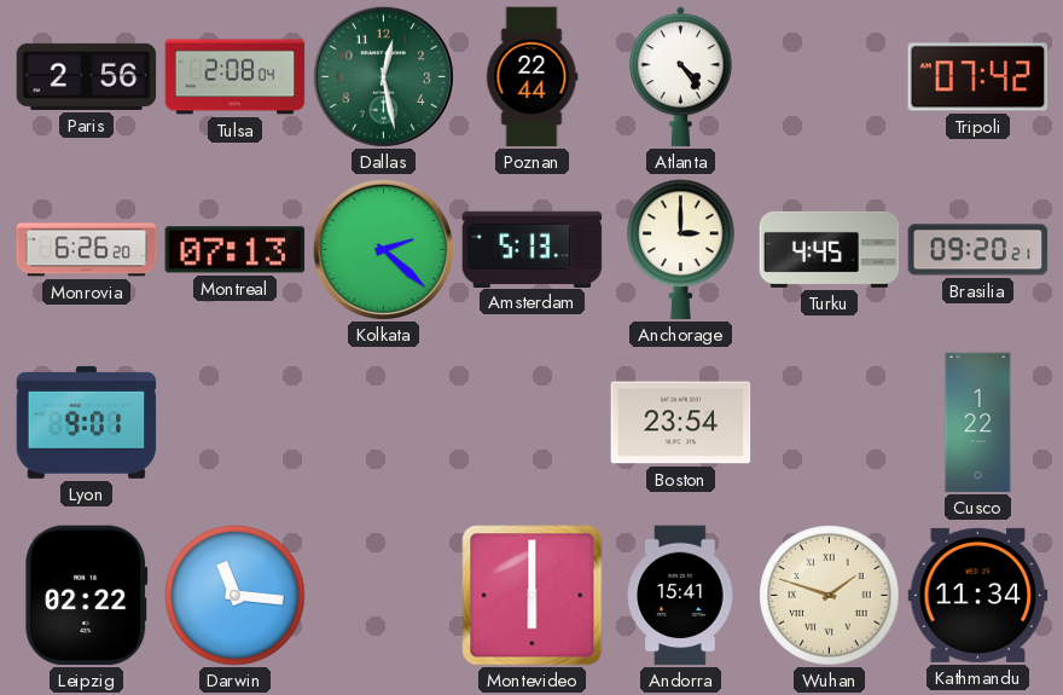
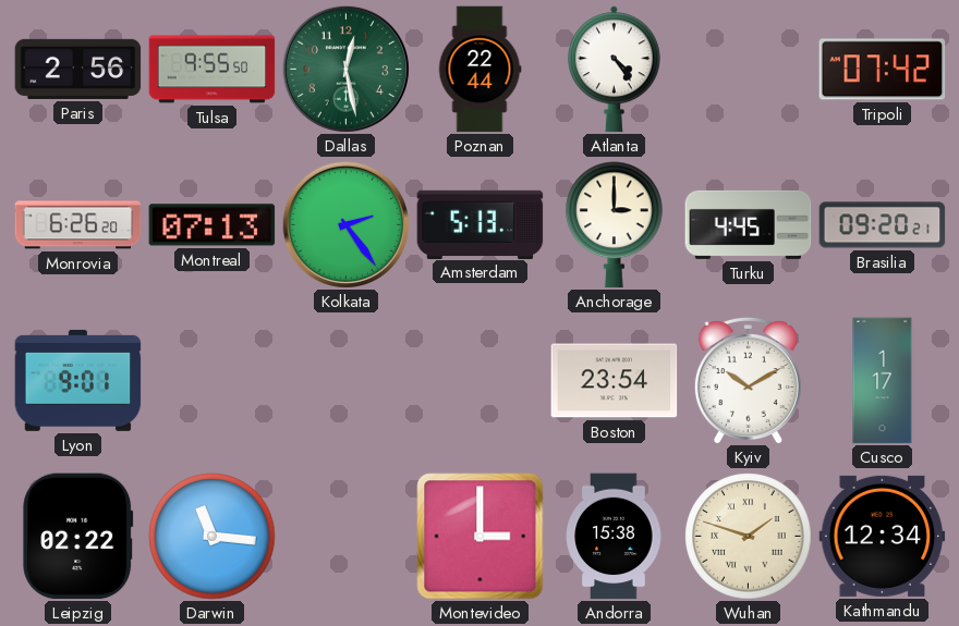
Tulsa: 2:08 -> 9:55 (213, 70)
Kolkata: 2:22 -> 2:24 (345, 224)
Kyiv: none -> 10:10 (748, 380)
Cusco: 1:22 -> 1:17 (883, 381)
Montevideo: 6:00 -> 3:00 (481, 537)
Andorra: 15:41 -> 15:38 (614, 537)
Kathmandu: 11:34 -> 12:34 (883, 536)
